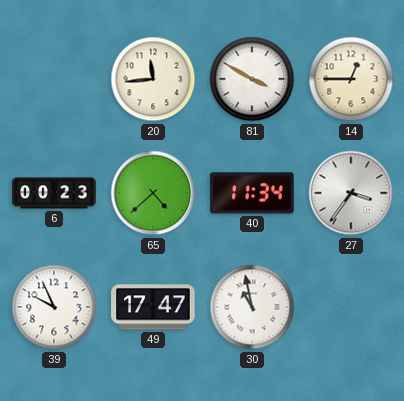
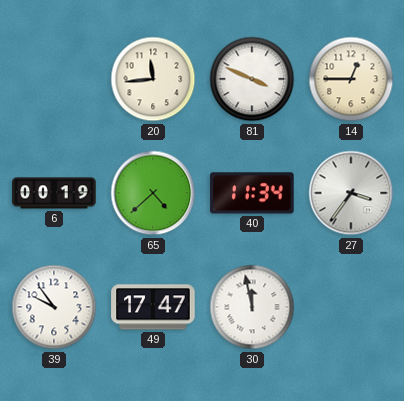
81: 3:50 -> 3:49 (252, 79)
6: 00:23 -> 00:19 (54, 193)
39: 9:56 -> 9:54 (54, 307)
30: 10:58 -> 11:58 (252, 307)
